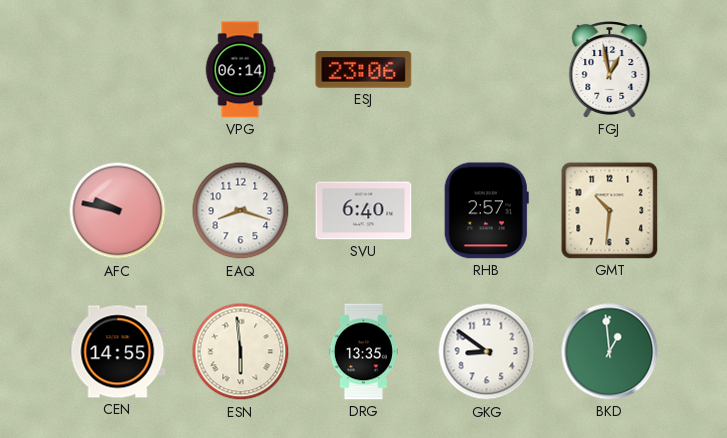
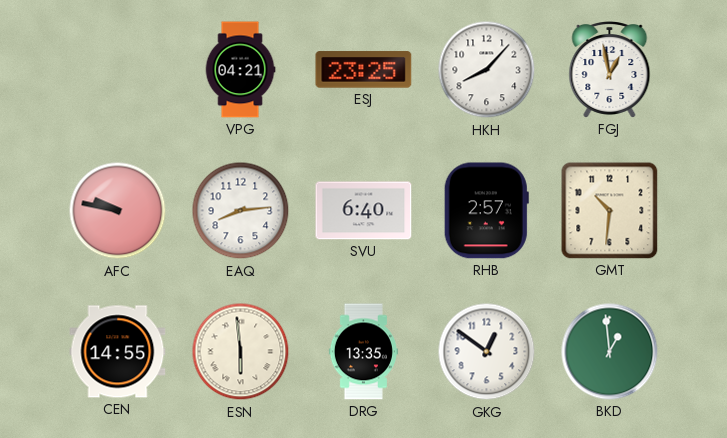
VPG: 06:14 -> 04:21 (240, 70)
ESJ: 23:06 -> 23:25 (364, 70)
HKH: none -> 8:07 (487, 70)
EAQ: 8:18 -> 8:14 (241, 211)
GKG: 8:51 -> 12:51 (487, 352)
